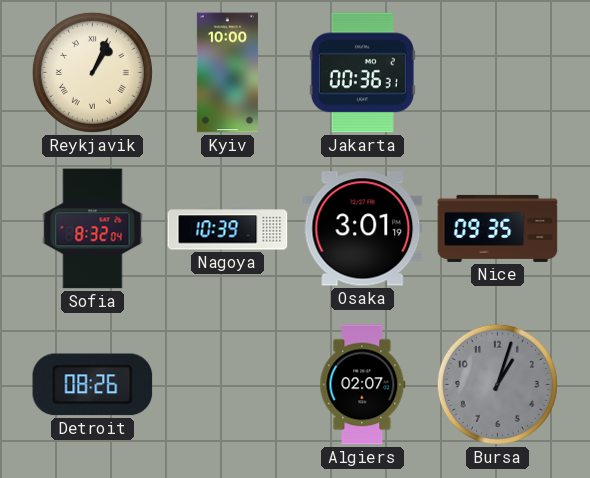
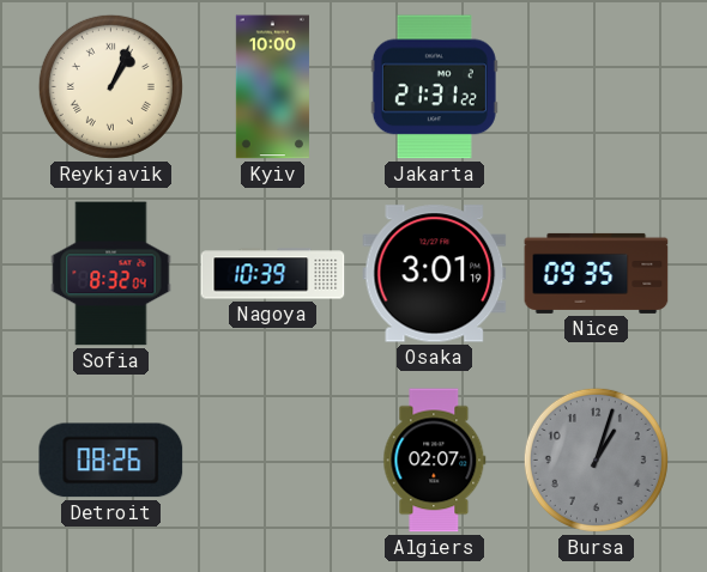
Jakarta: 00:36 -> 21:31 (434, 87)
